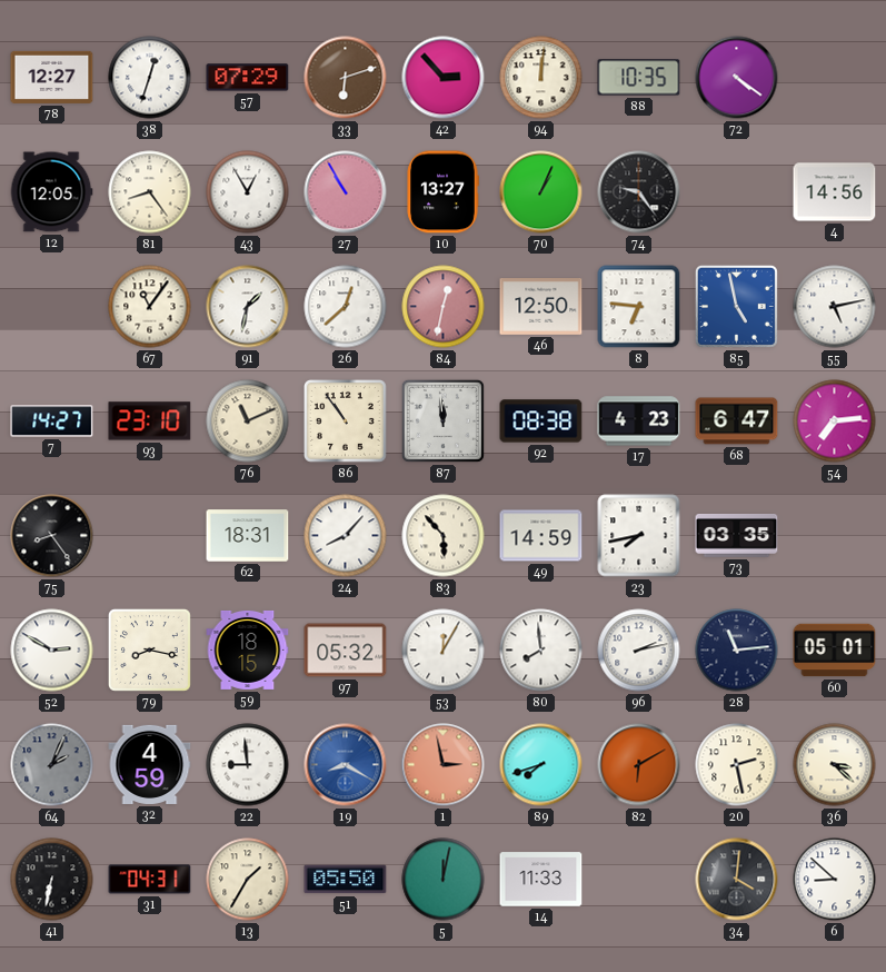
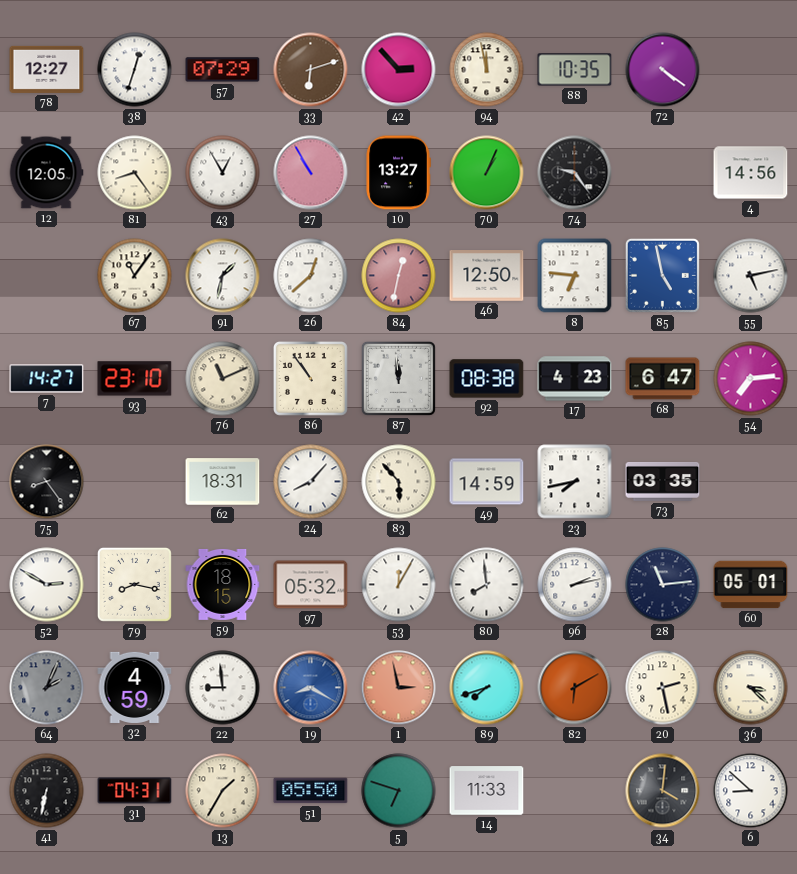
94: 12:01 -> 11:58 (487, 70)
5: 12:02 -> 6:48 (399, 791)
